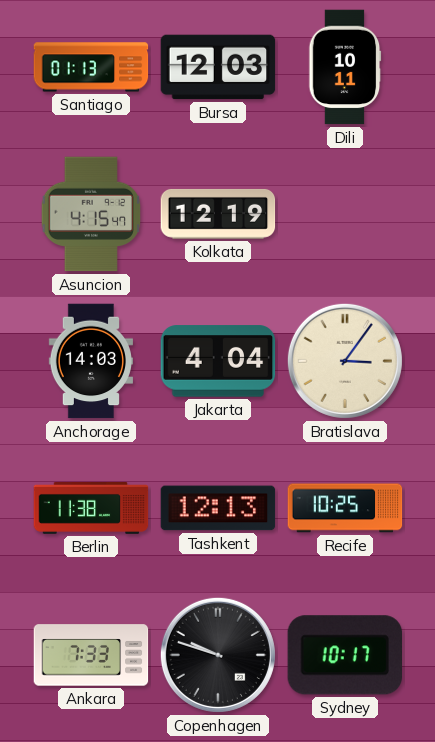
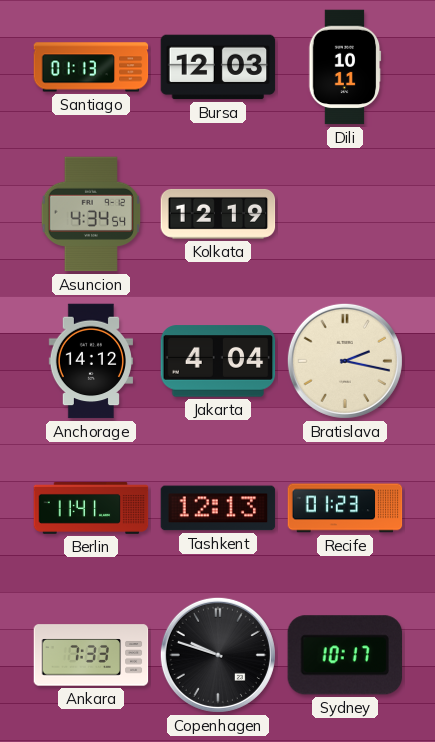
Asuncion: 4:15 -> 4:34 (90, 214)
Anchorage: 14:03 -> 14:12 (90, 361)
Bratislava: 3:06 -> 2:17 (345, 361)
Berlin: 11:38 -> 11:41 (91, 508)
Recife: 10:25 -> 01:23 (345, 508)
